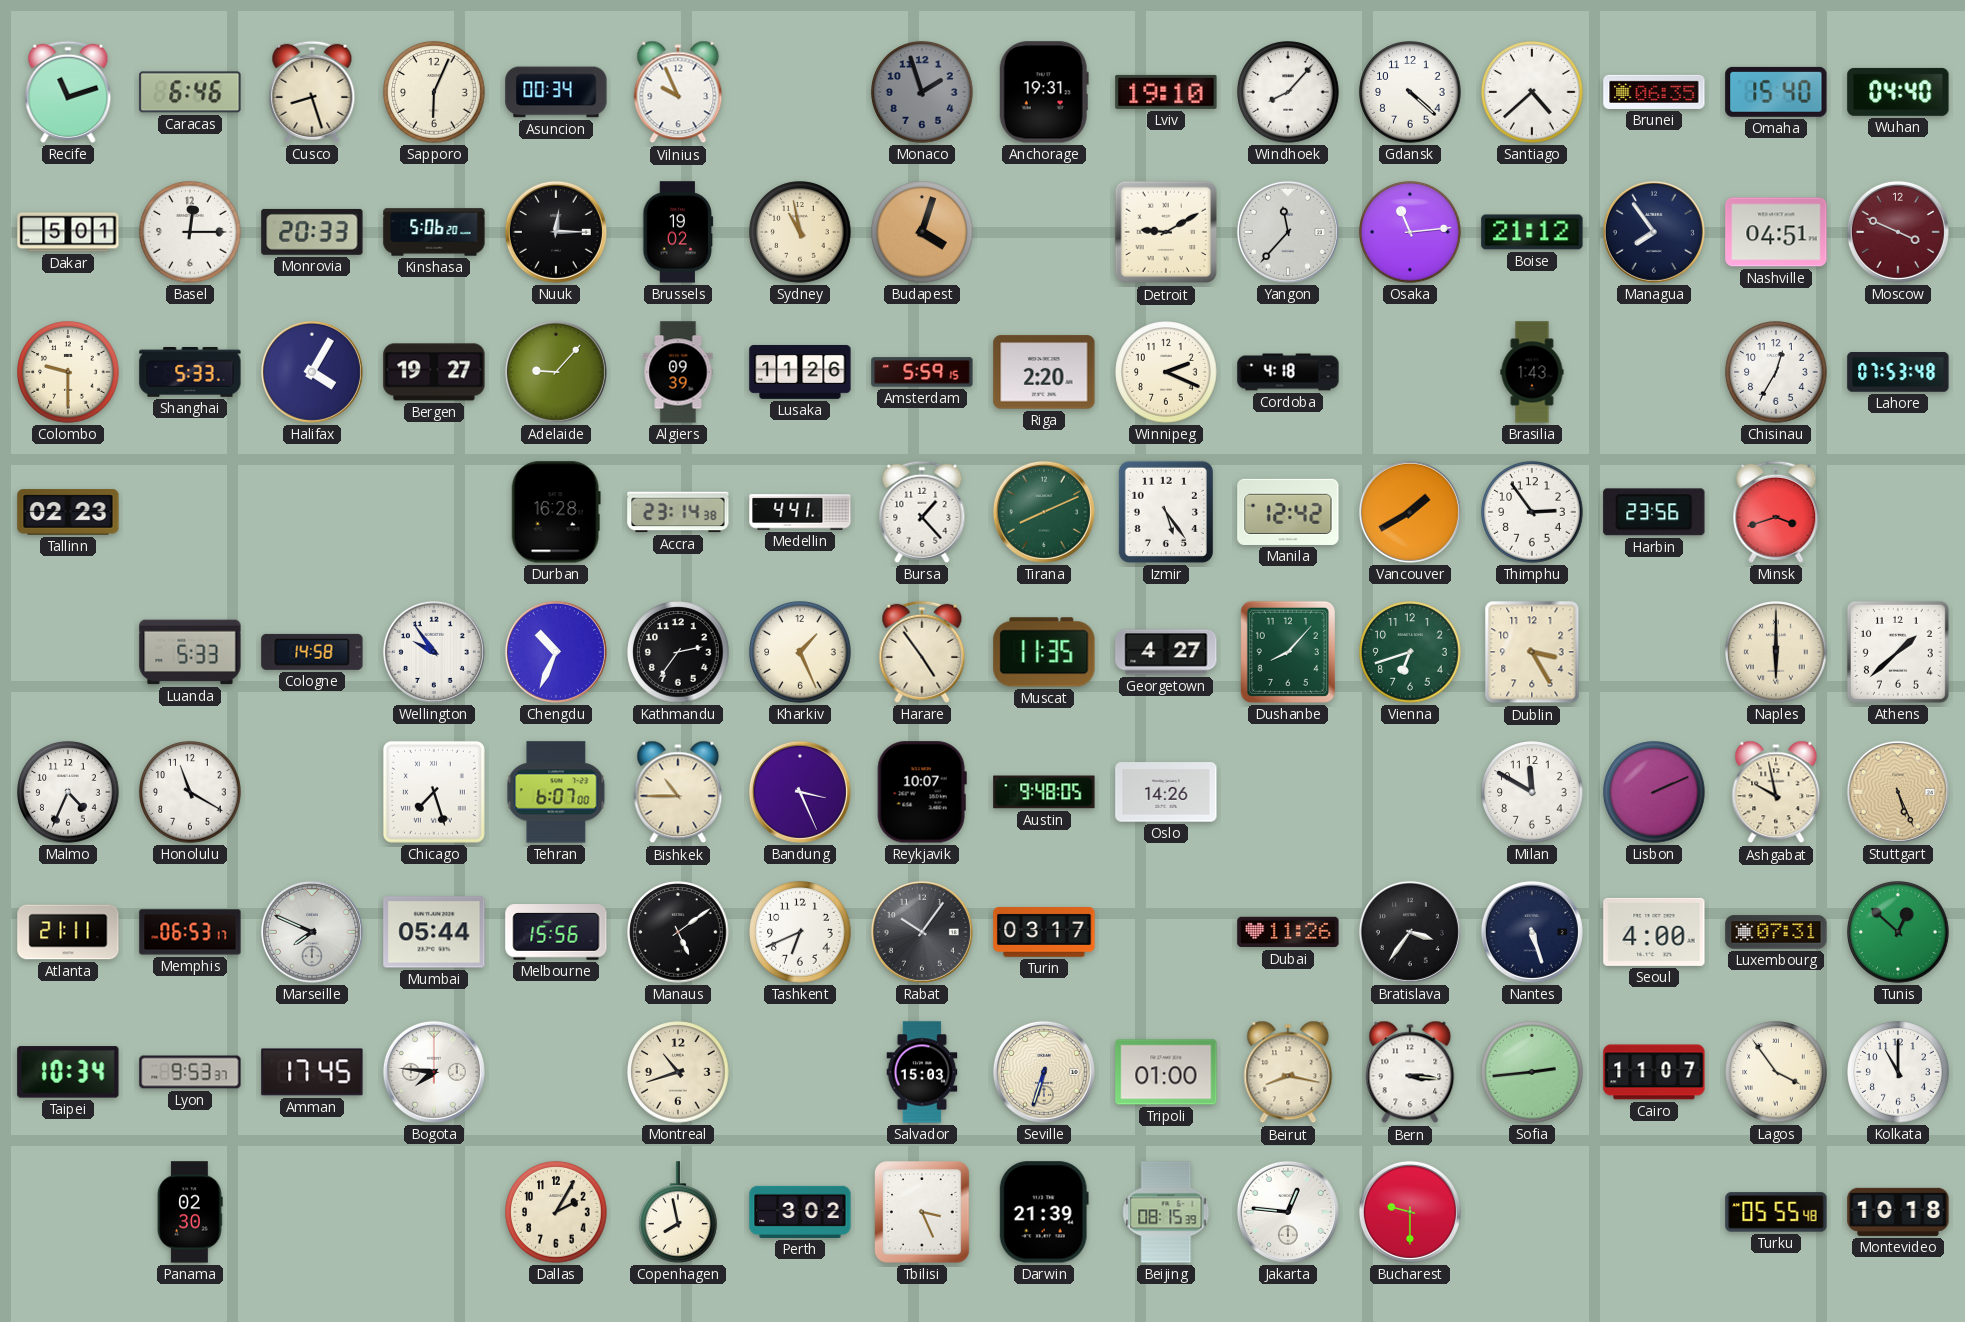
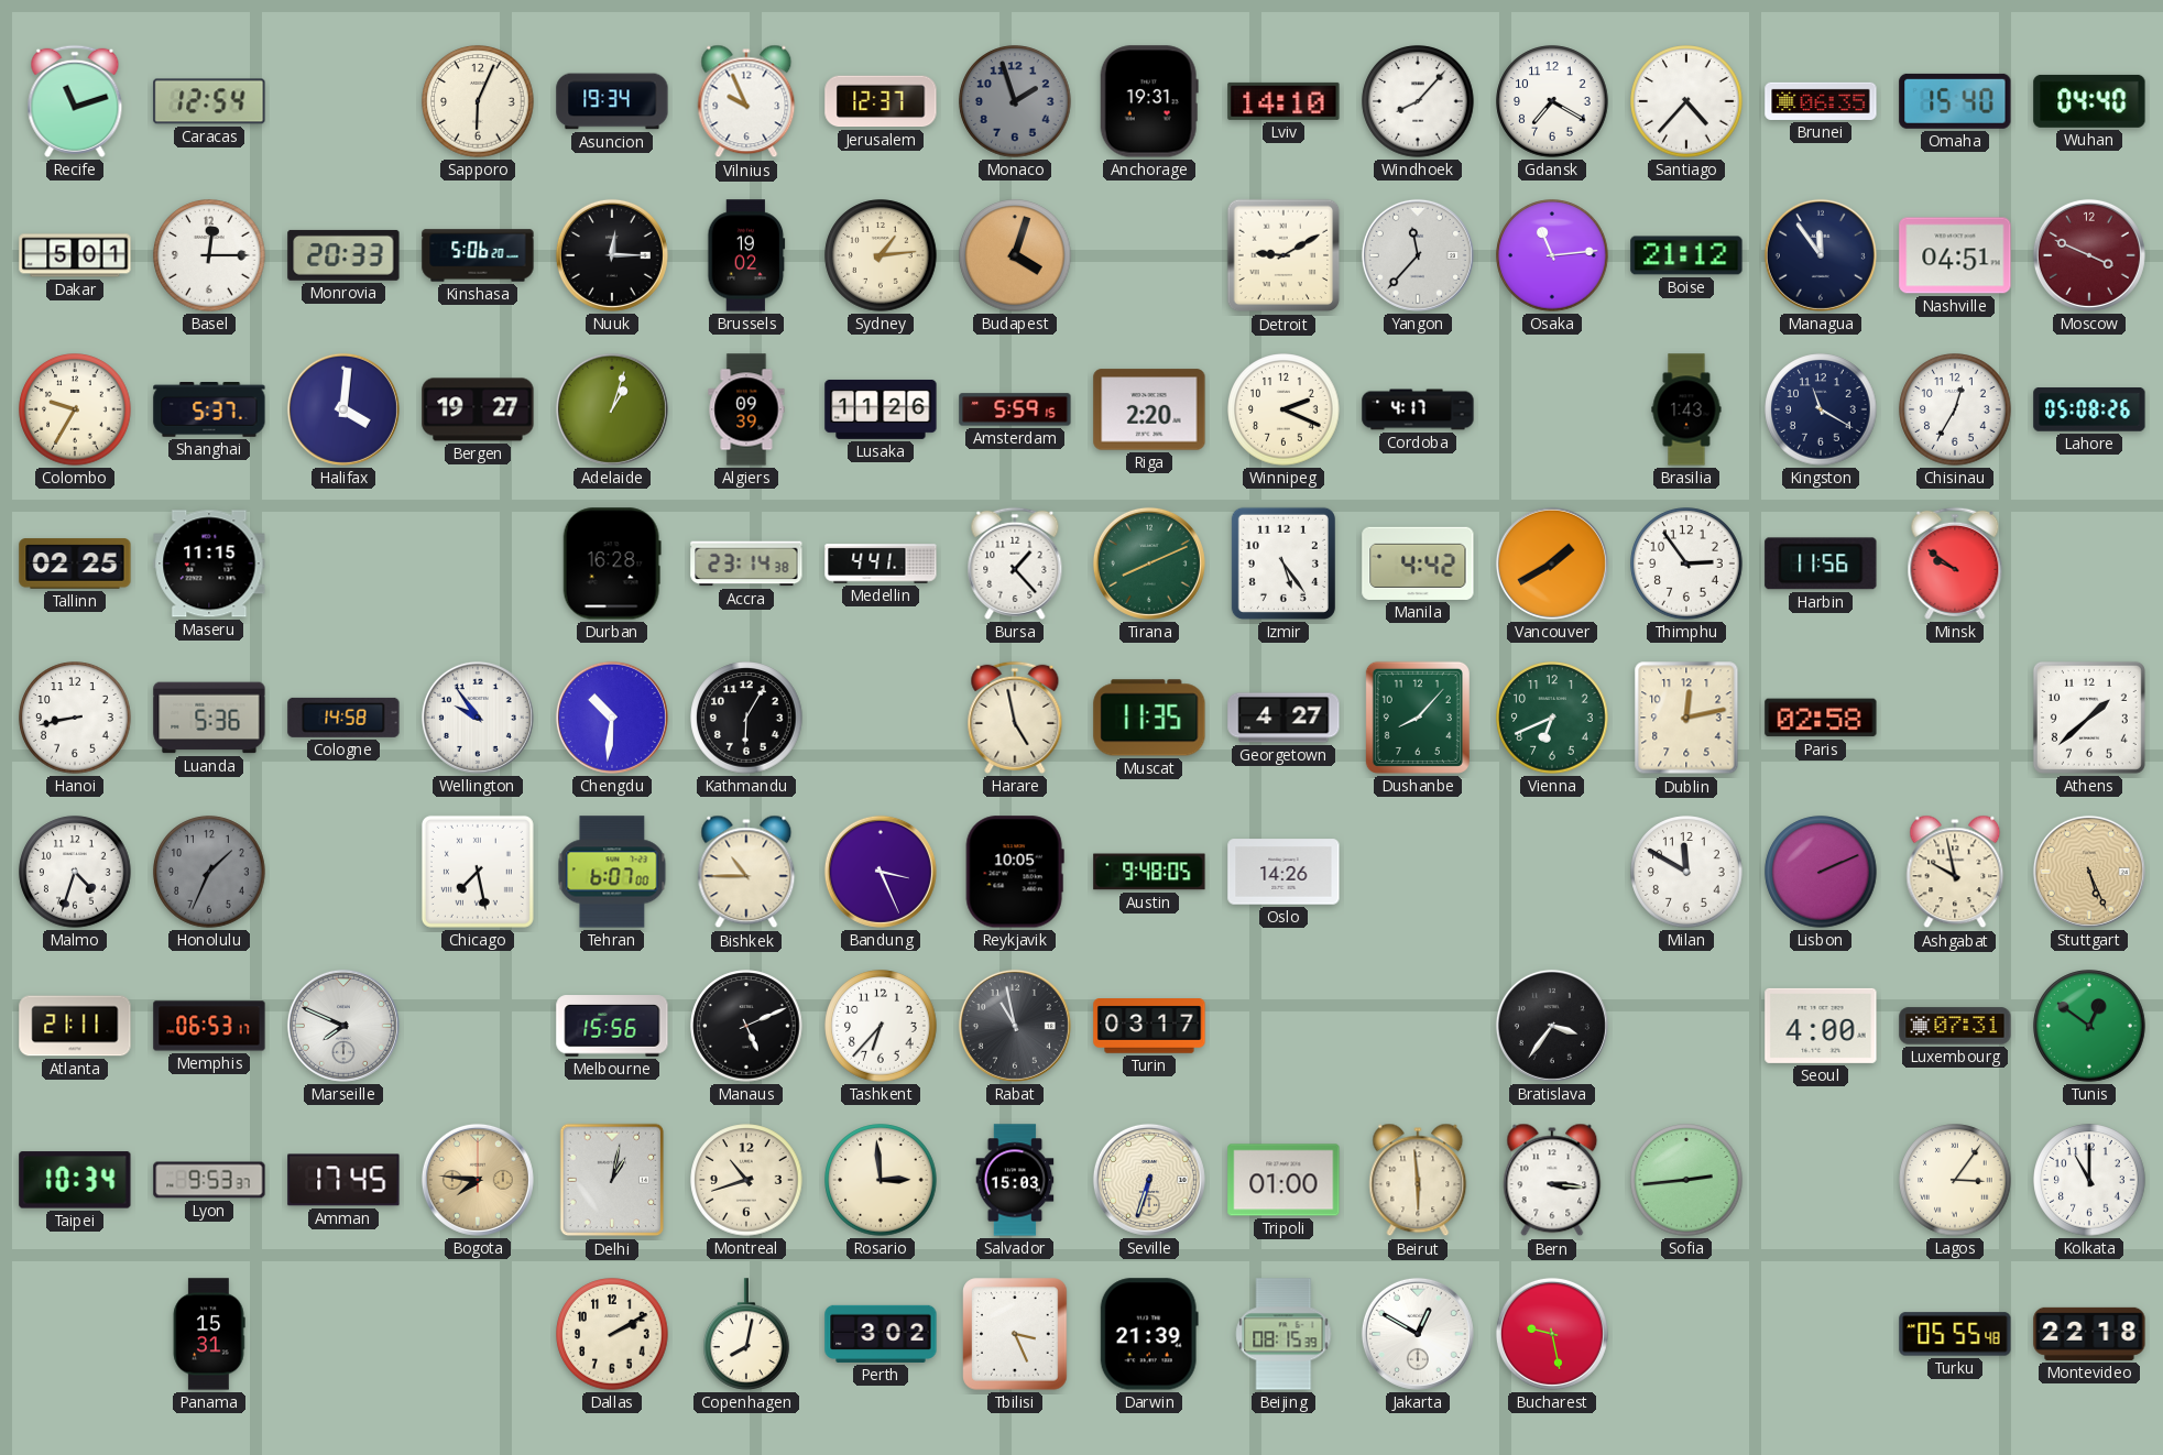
Caracas: 6:46 -> 12:54 (209, 101)
Cusco: 8:27 -> none (312, 92)
Asuncion: 00:34 -> 19:34 (612, 101)
Jerusalem: none -> 12:37 (881, 101)
Lviv: 19:10 -> 14:10 (1283, 101)
Gdansk: 4:22 -> 7:20 (1552, 101)
Santiago: 4:38 -> 4:37 (1686, 101)
Sydney: 10:58 -> 1:14 (881, 255)
Managua: 7:54 -> 11:54 (1821, 255)
Colombo: 9:30 -> 9:35 (75, 409)
Shanghai: 5:33 -> 5:37 (209, 411)
Halifax: 4:05 -> 4:01 (343, 409)
Adelaide: 9:07 -> 1:03 (612, 409)
Cordoba: 4:18 -> 4:17 (1418, 409)
Kingston: none -> 11:20 (1821, 409)
Lahore: 07:53 -> 05:08 (2089, 411)
Tallinn: 02:23 -> 02:25 (75, 564)
Maseru: none -> 11:15 (209, 564)
Manila: 12:42 -> 4:42 (1418, 564)
Harbin: 23:56 -> 11:56 (1821, 564)
Minsk: 3:42 -> 9:51 (1955, 564)
Hanoi: none -> 8:43 (75, 718)
Luanda: 5:33 -> 5:36 (209, 718)
Chengdu: 10:34 -> 10:31 (612, 718)
Kathmandu: 2:36 -> 6:05 (746, 718)
Kharkiv: 1:26 -> none (800, 652)
Harare: 4:54 -> 4:58 (1015, 718)
Vienna: 6:42 -> 6:41 (1552, 718)
Dublin: 3:25 -> 12:13 (1686, 718)
Paris: none -> 02:58 (1821, 718)
Naples: 6:00 -> none (1776, 652)
Malmo: 4:34 -> 4:33 (75, 872)
Honolulu: 11:20 -> 1:34 (209, 872)
Honolulu dial: white -> grey (209, 872)
Chicago: 7:27 -> 7:28 (478, 872)
Reykjavik: 10:07 -> 10:05 (1015, 872)
Mumbai: 05:44 -> none (434, 932)
Manaus: 5:09 -> 5:11 (746, 1026)
Tashkent: 6:41 -> 6:37 (881, 1026)
Rabat: 10:06 -> 10:58 (1015, 1026)
Dubai: 11:26 -> none (1288, 932)
Nantes: 5:27 -> none (1532, 932)
Tunis: 12:52 -> 12:51 (2089, 1026)
Bogota dial: white -> champagne (478, 1180)
Delhi: none -> 1:02 (612, 1180)
Rosario: none -> 2:59 (881, 1180)
Beirut: 8:17 -> 5:59 (1418, 1180)
Cairo: 11:07 -> none (1654, 1072)
Lagos: 3:54 -> 3:06 (1955, 1180)
Panama: 02:30 -> 15:31 (209, 1334)
Dallas: 2:05 -> 2:10 (612, 1334)
Copenhagen: 7:58 -> 8:02 (746, 1334)
Jakarta: 12:46 -> 12:50 (1418, 1334)
Bucharest: 9:30 -> 9:28 (1552, 1334)
Montevideo: 10:18 -> 22:18 (2089, 1334)
